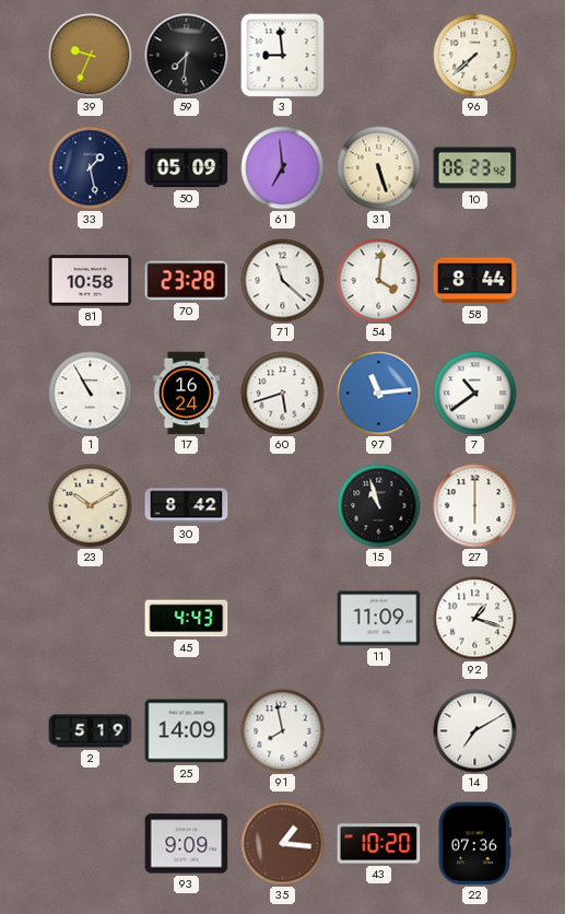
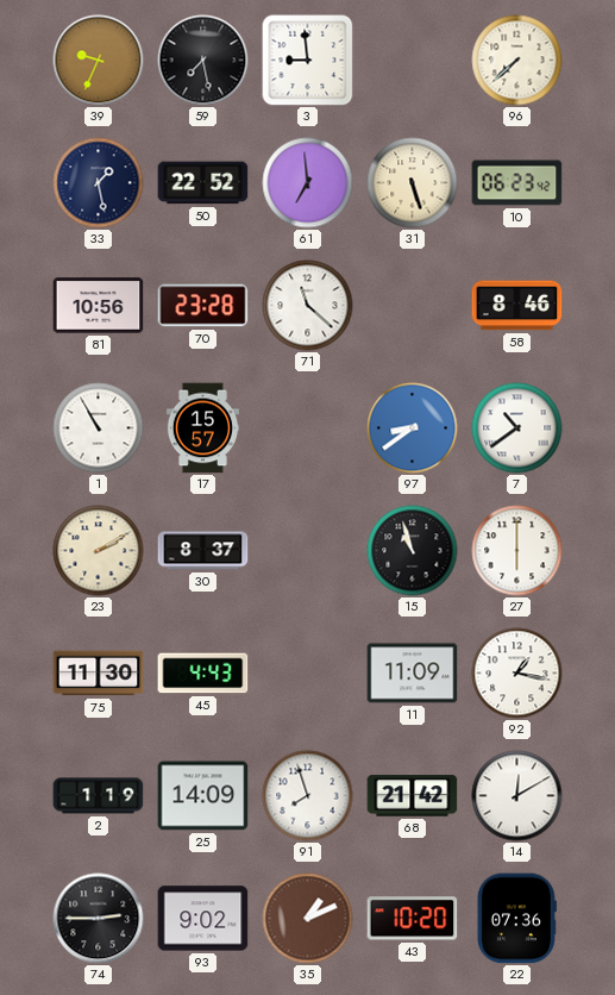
59: 7:31 -> 7:28 (203, 61)
50: 05:09 -> 22:52 (203, 183)
81: 10:58 -> 10:56 (99, 306)
54: 4:01 -> none (379, 281)
58: 8:44 -> 8:46 (517, 306)
17: 16:24 -> 15:57 (202, 428)
60: 5:42 -> none (283, 394)
97: 11:14 -> 8:39 (413, 428)
23: 10:10 -> 2:10 (99, 551)
30: 8:42 -> 8:37 (203, 551)
75: none -> 11:30 (99, 674)
92: 1:18 -> 1:17 (517, 674)
2: 5:19 -> 1:19 (99, 796)
91: 7:58 -> 7:57 (308, 796)
68: none -> 21:42 (413, 796)
14: 7:10 -> 12:10 (517, 796)
74: none -> 2:45 (99, 919)
93: 9:09 -> 9:02 (203, 919)
35: 1:16 -> 1:11 (308, 919)
